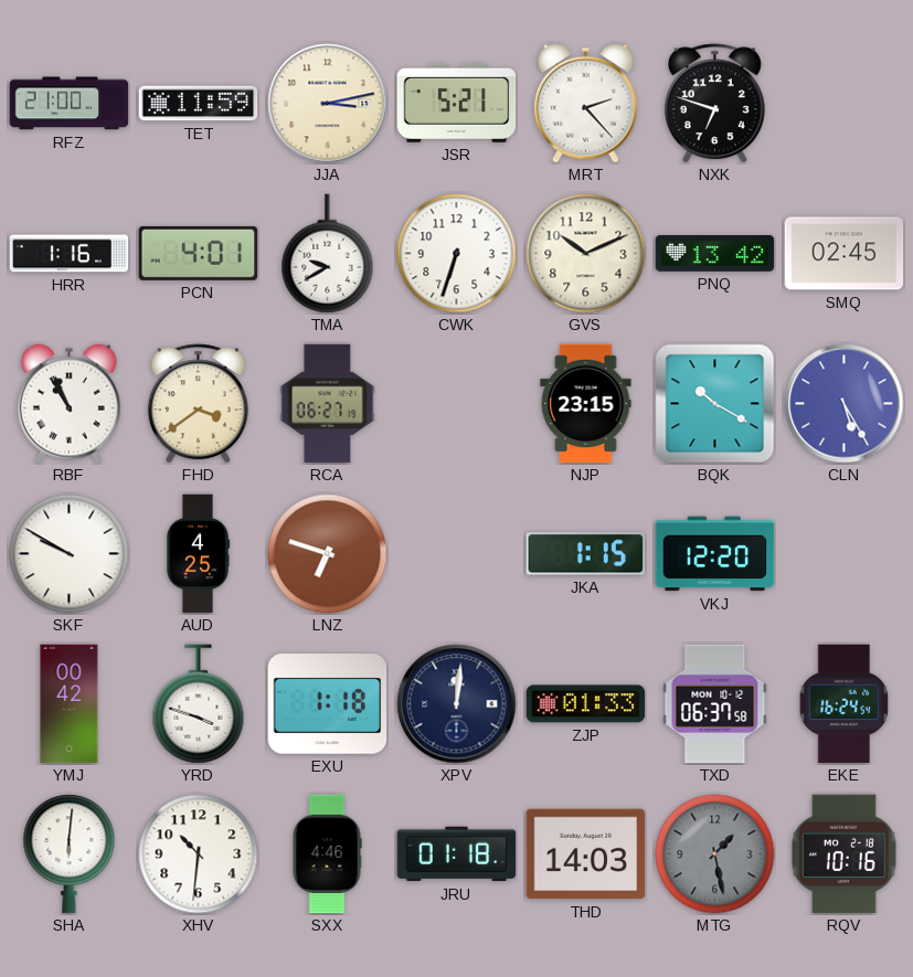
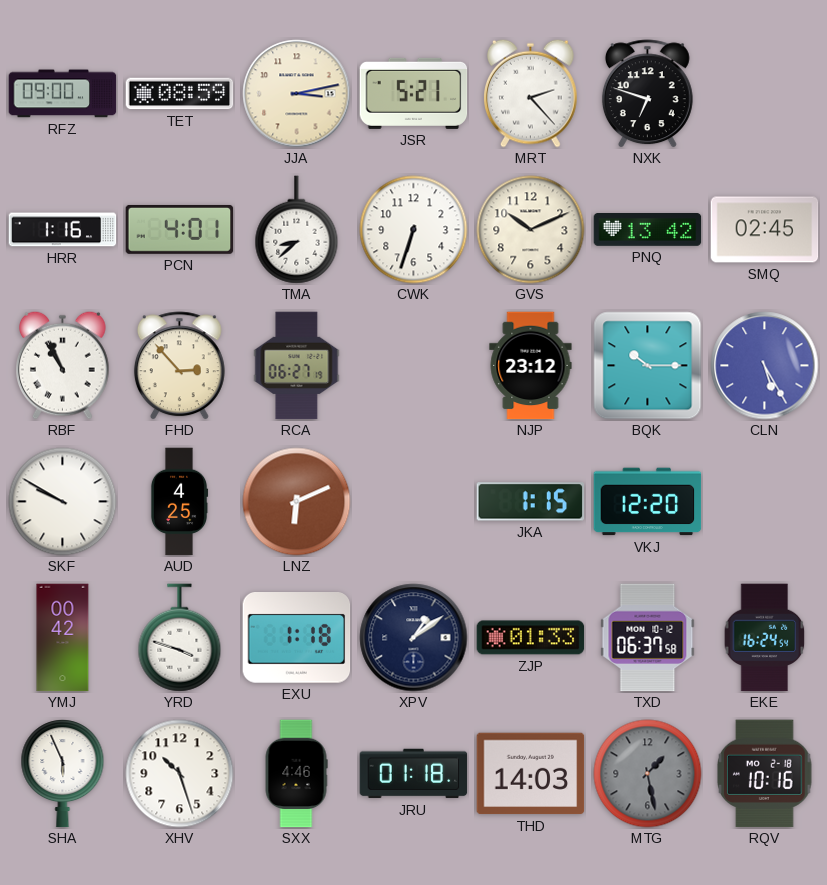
RFZ: 21:00 -> 09:00 (63, 94)
TET: 11:59 -> 08:59 (180, 94)
TMA: 9:40 -> 8:38 (297, 230)
FHD: 3:39 -> 2:53 (179, 366)
NJP: 23:15 -> 23:12 (531, 366)
BQK: 10:20 -> 10:15 (648, 366)
LNZ: 6:48 -> 6:11 (297, 502)
XPV: 12:01 -> 1:09 (414, 638)
SHA: 6:01 -> 5:56 (63, 774)
XHV: 10:31 -> 10:27 (180, 774)
